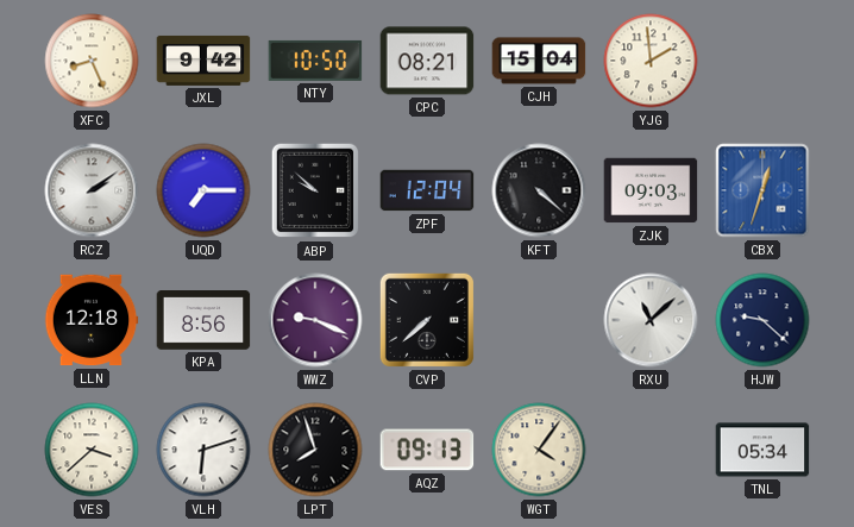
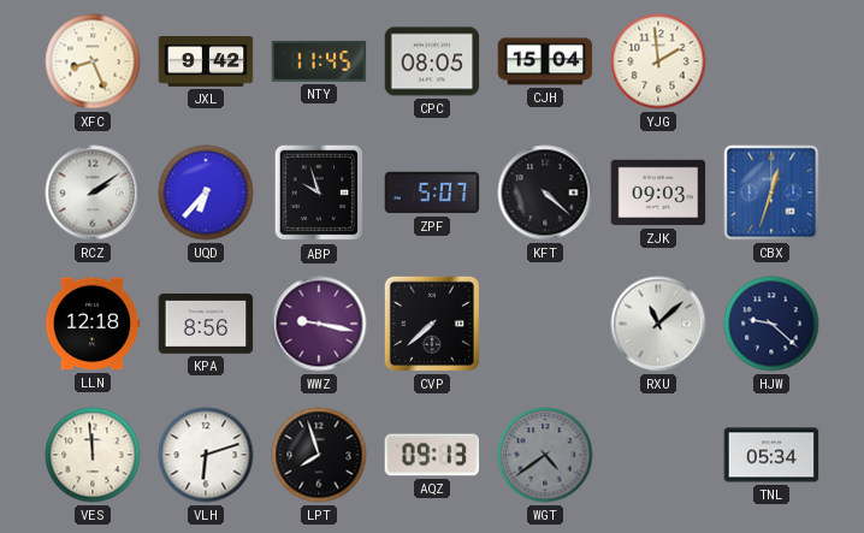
NTY: 10:50 -> 11:45 (319, 61)
CPC: 08:21 -> 08:05 (432, 61)
UQD: 7:15 -> 6:37 (206, 193)
ABP: 9:52 -> 9:57 (319, 193)
ZPF: 12:04 -> 5:07 (432, 193)
WWZ: 9:19 -> 9:17 (319, 324)
VES: 3:38 -> 11:59 (93, 455)
WGT: 4:06 -> 4:39 (545, 455)
WGT dial: cream -> grey (545, 455)
